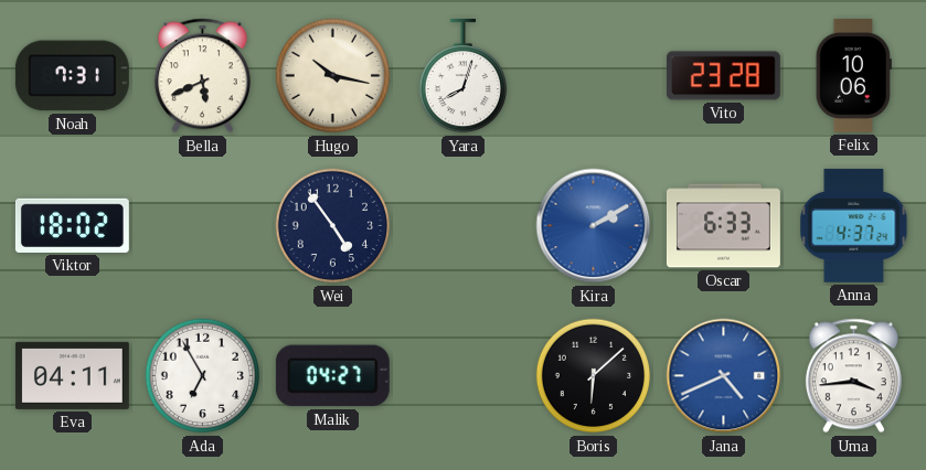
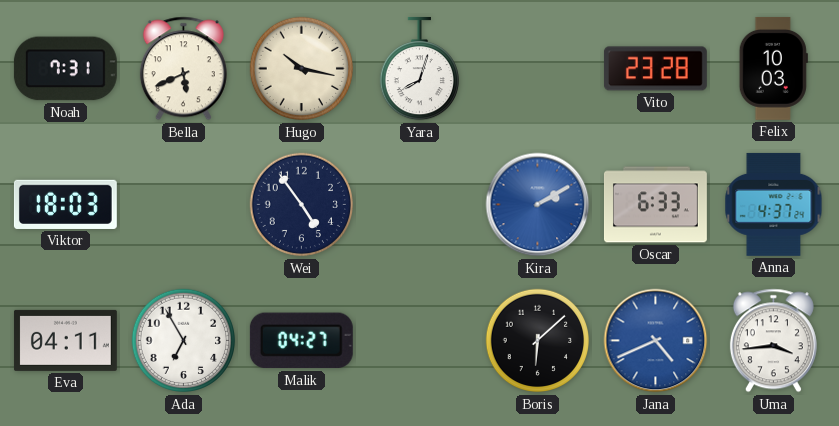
Felix: 10:06 -> 10:03 (773, 68)
Viktor: 18:02 -> 18:03 (65, 204)
